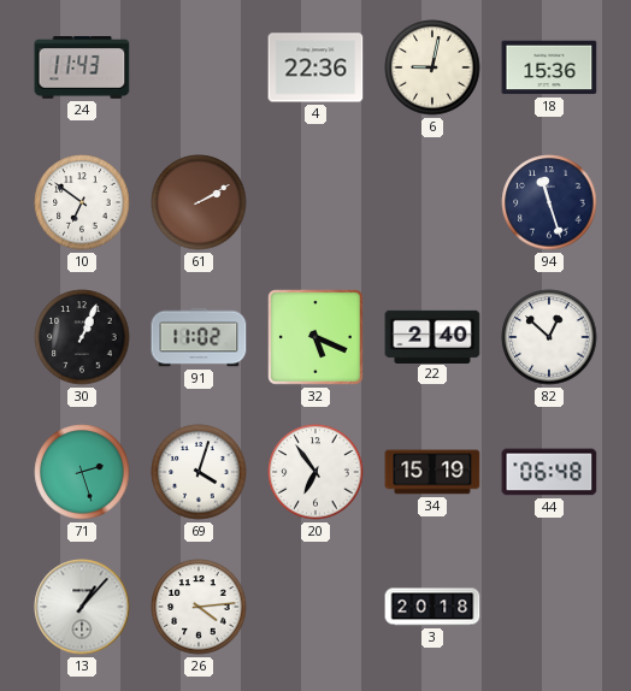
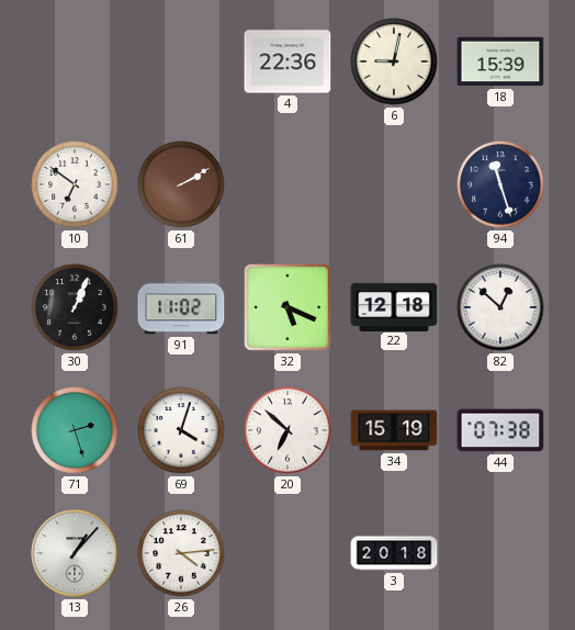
24: 11:43 -> none (82, 67)
18: 15:36 -> 15:39 (500, 61)
22: 2:40 -> 12:18 (394, 306)
20: 6:54 -> 6:52 (287, 430)
44: 06:48 -> 07:38 (500, 430)
